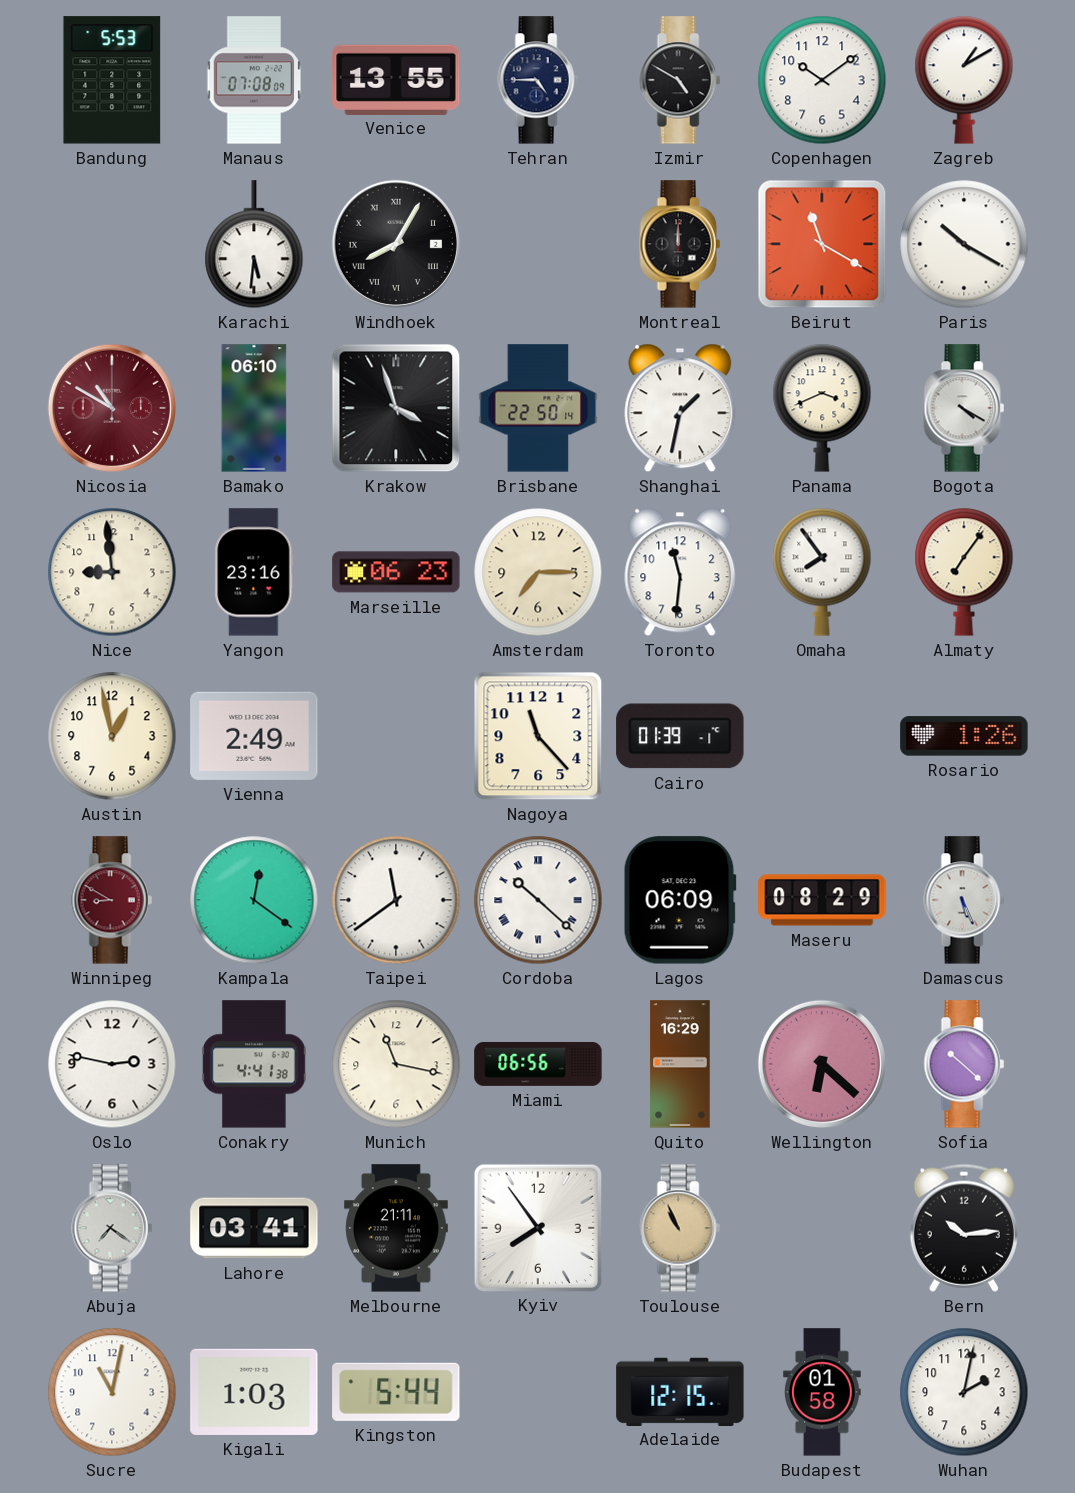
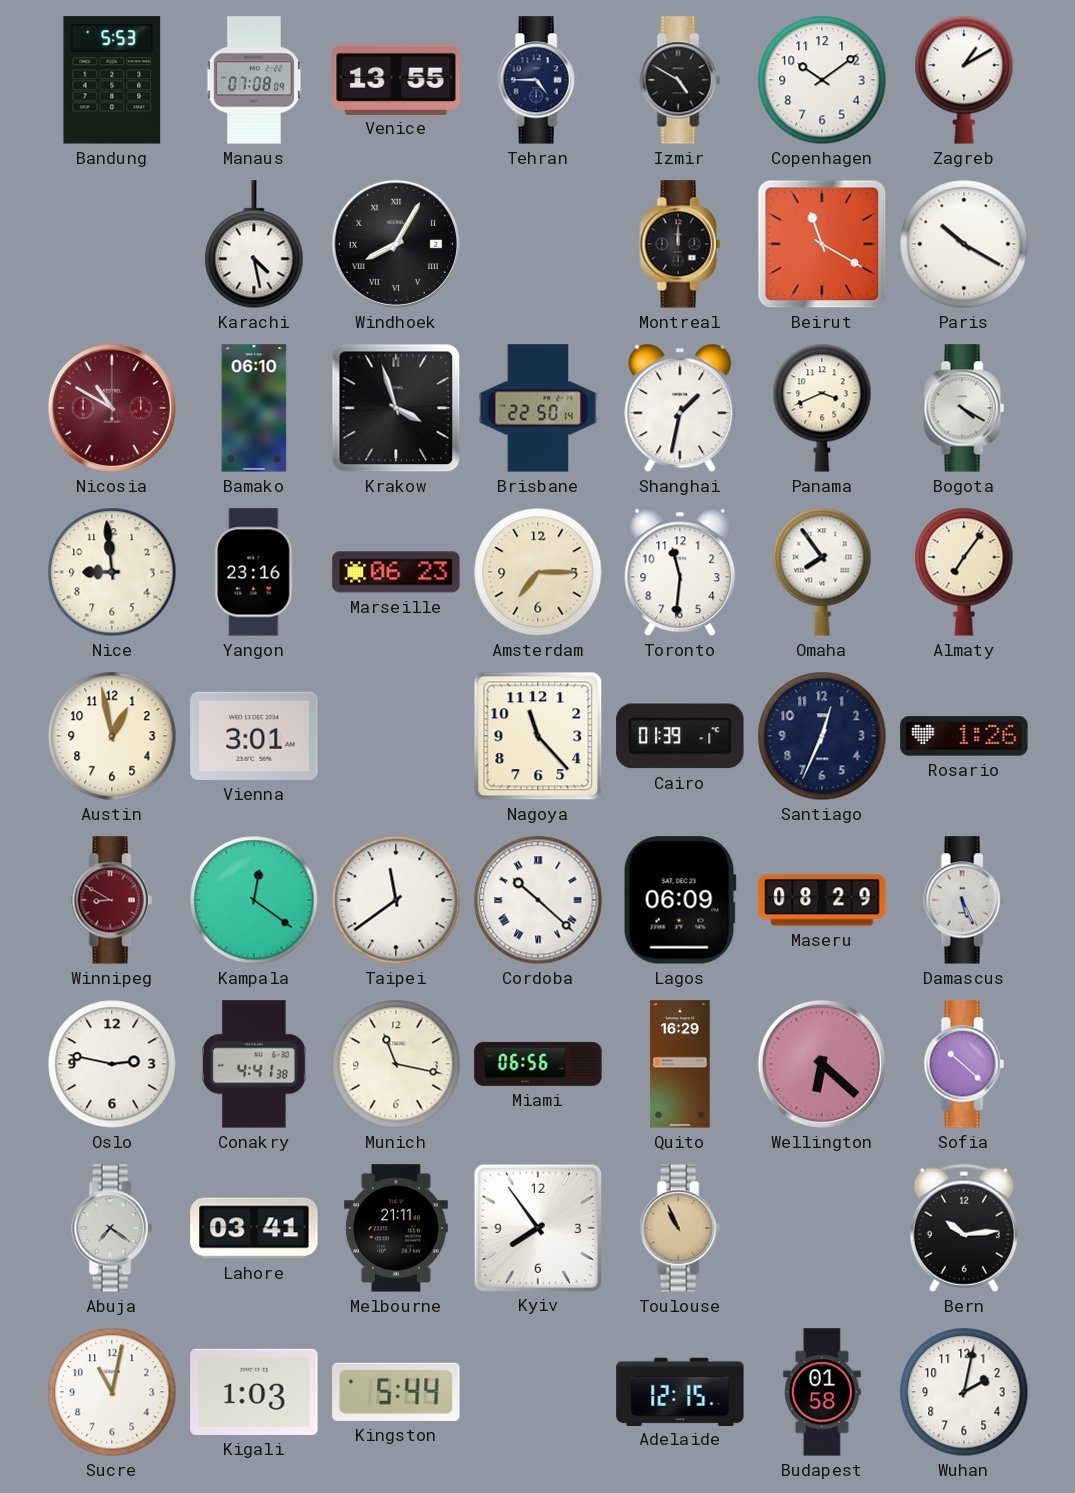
Karachi: 5:31 -> 4:28 (254, 245)
Vienna: 2:49 -> 3:01 (254, 736)
Santiago: none -> 12:34 (822, 736)
